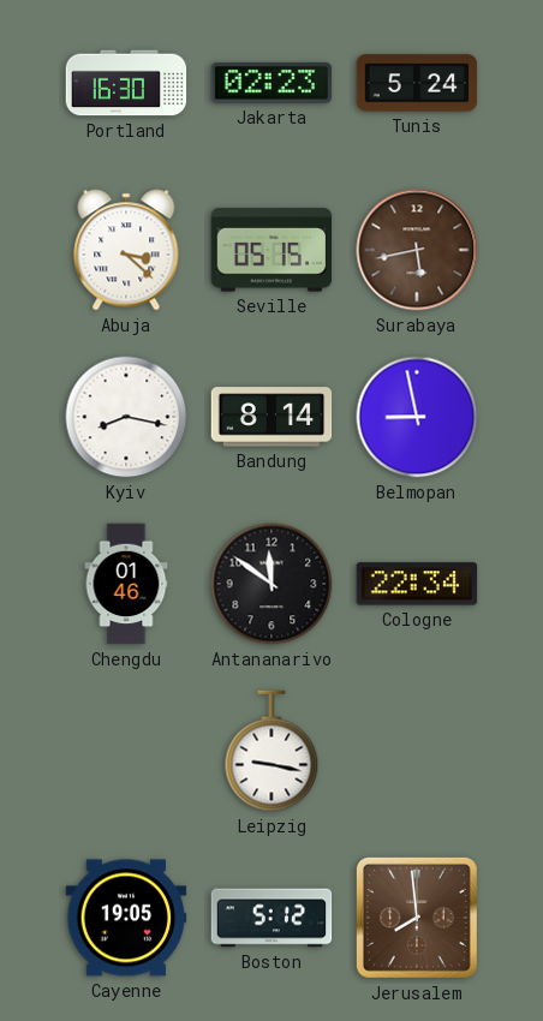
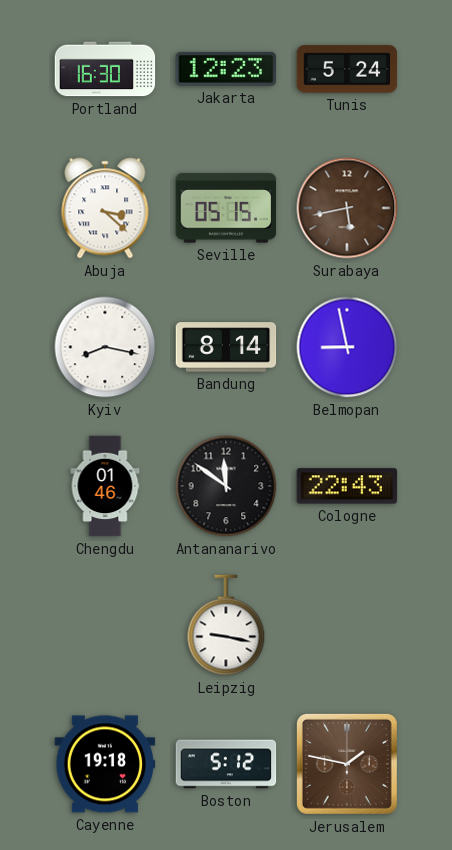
Jakarta: 02:23 -> 12:23 (226, 69)
Cologne: 22:34 -> 22:43 (347, 486)
Cayenne: 19:05 -> 19:18 (105, 764)
Jerusalem: 7:59 -> 1:47 (347, 764)
